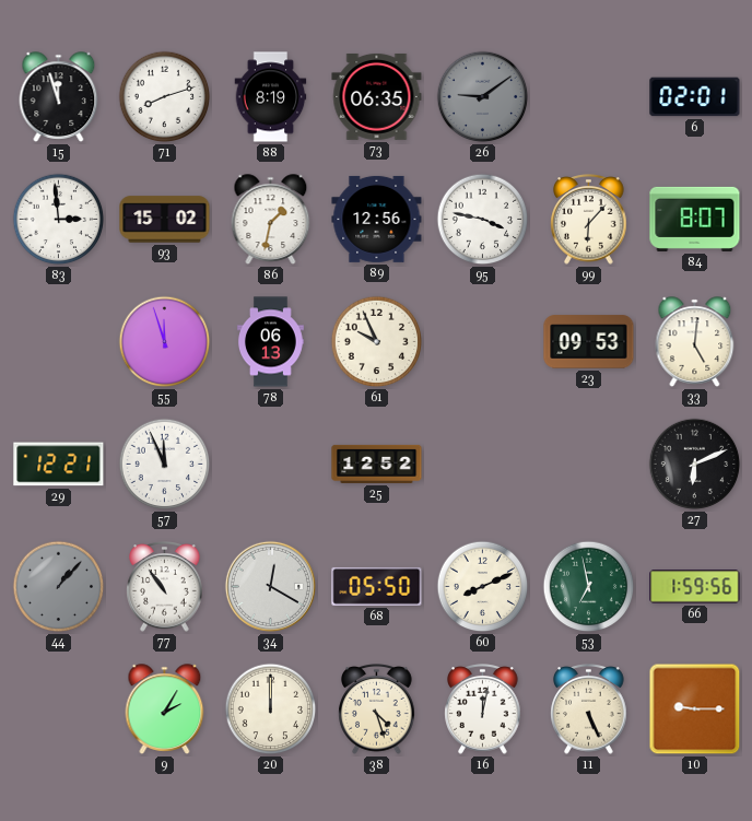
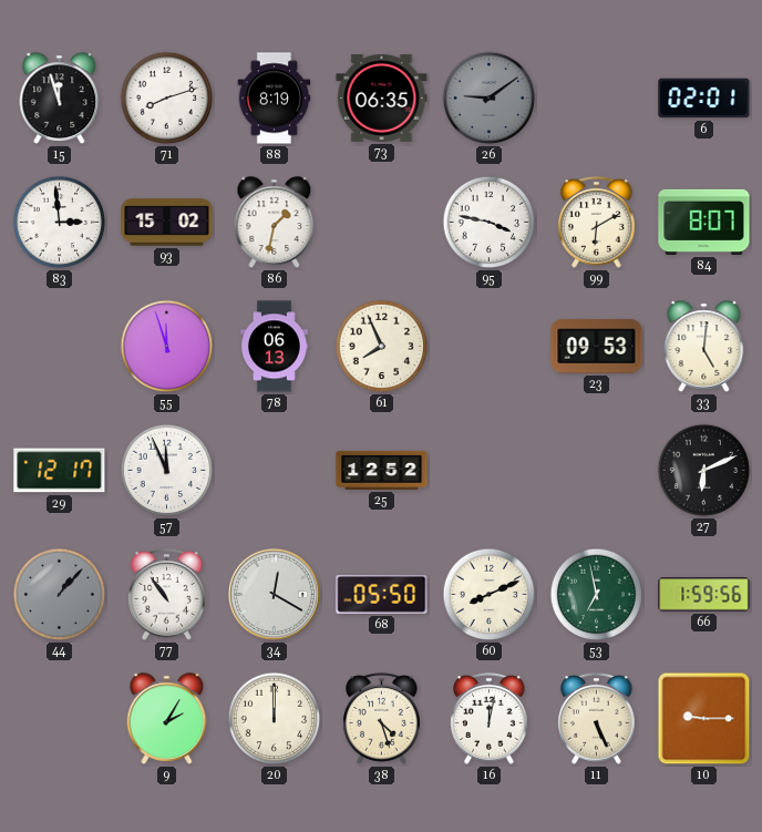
89: 12:56 -> none (377, 219)
99: 6:07 -> 6:10 (597, 223)
61: 9:56 -> 7:56 (382, 347)
29: 12:21 -> 12:17 (60, 471)
